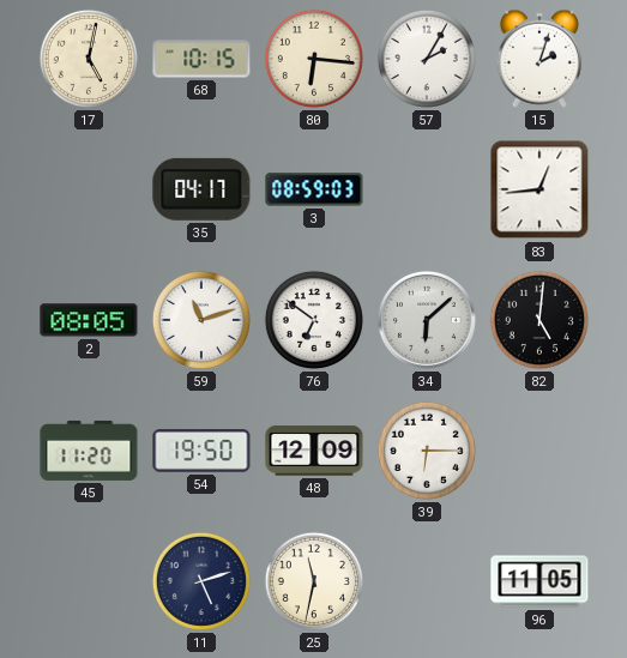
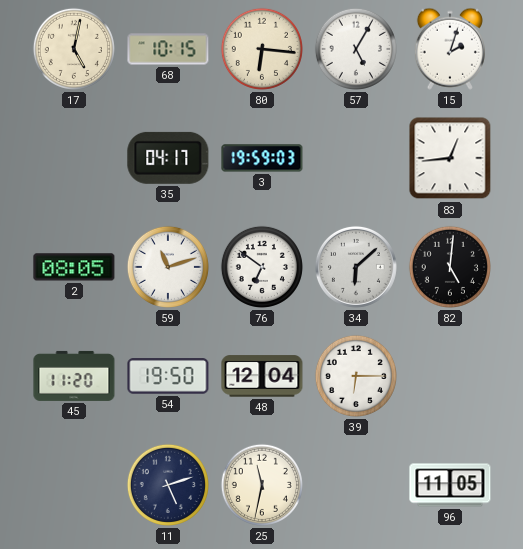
57: 2:05 -> 5:05 (356, 49)
3: 08:59 -> 19:59 (262, 158)
48: 12:09 -> 12:04 (262, 376)
